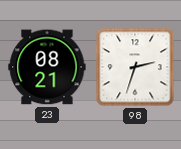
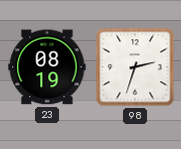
23: 08:21 -> 08:19 (47, 67)
